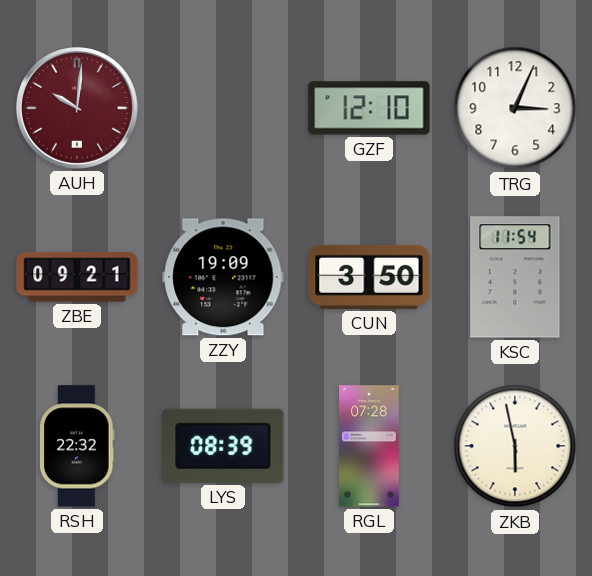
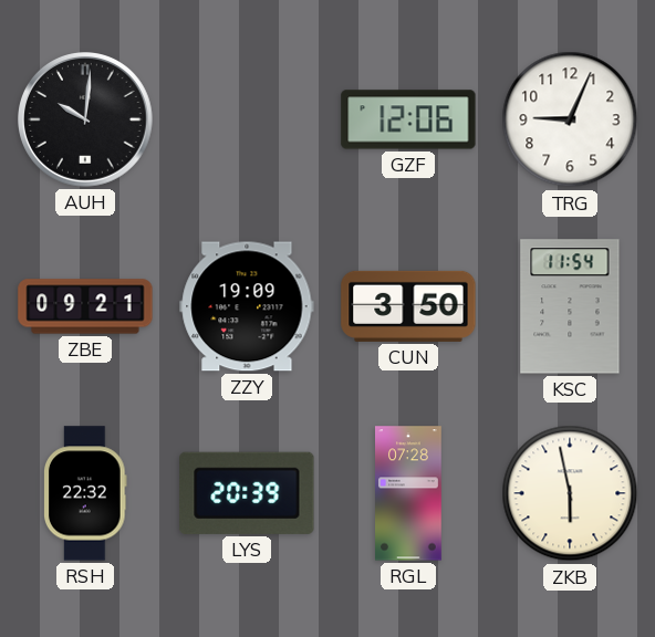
AUH dial: burgundy -> black (86, 121)
GZF: 12:10 -> 12:06 (408, 119)
TRG: 3:04 -> 9:04 (570, 119)
LYS: 08:39 -> 20:39 (247, 493)
